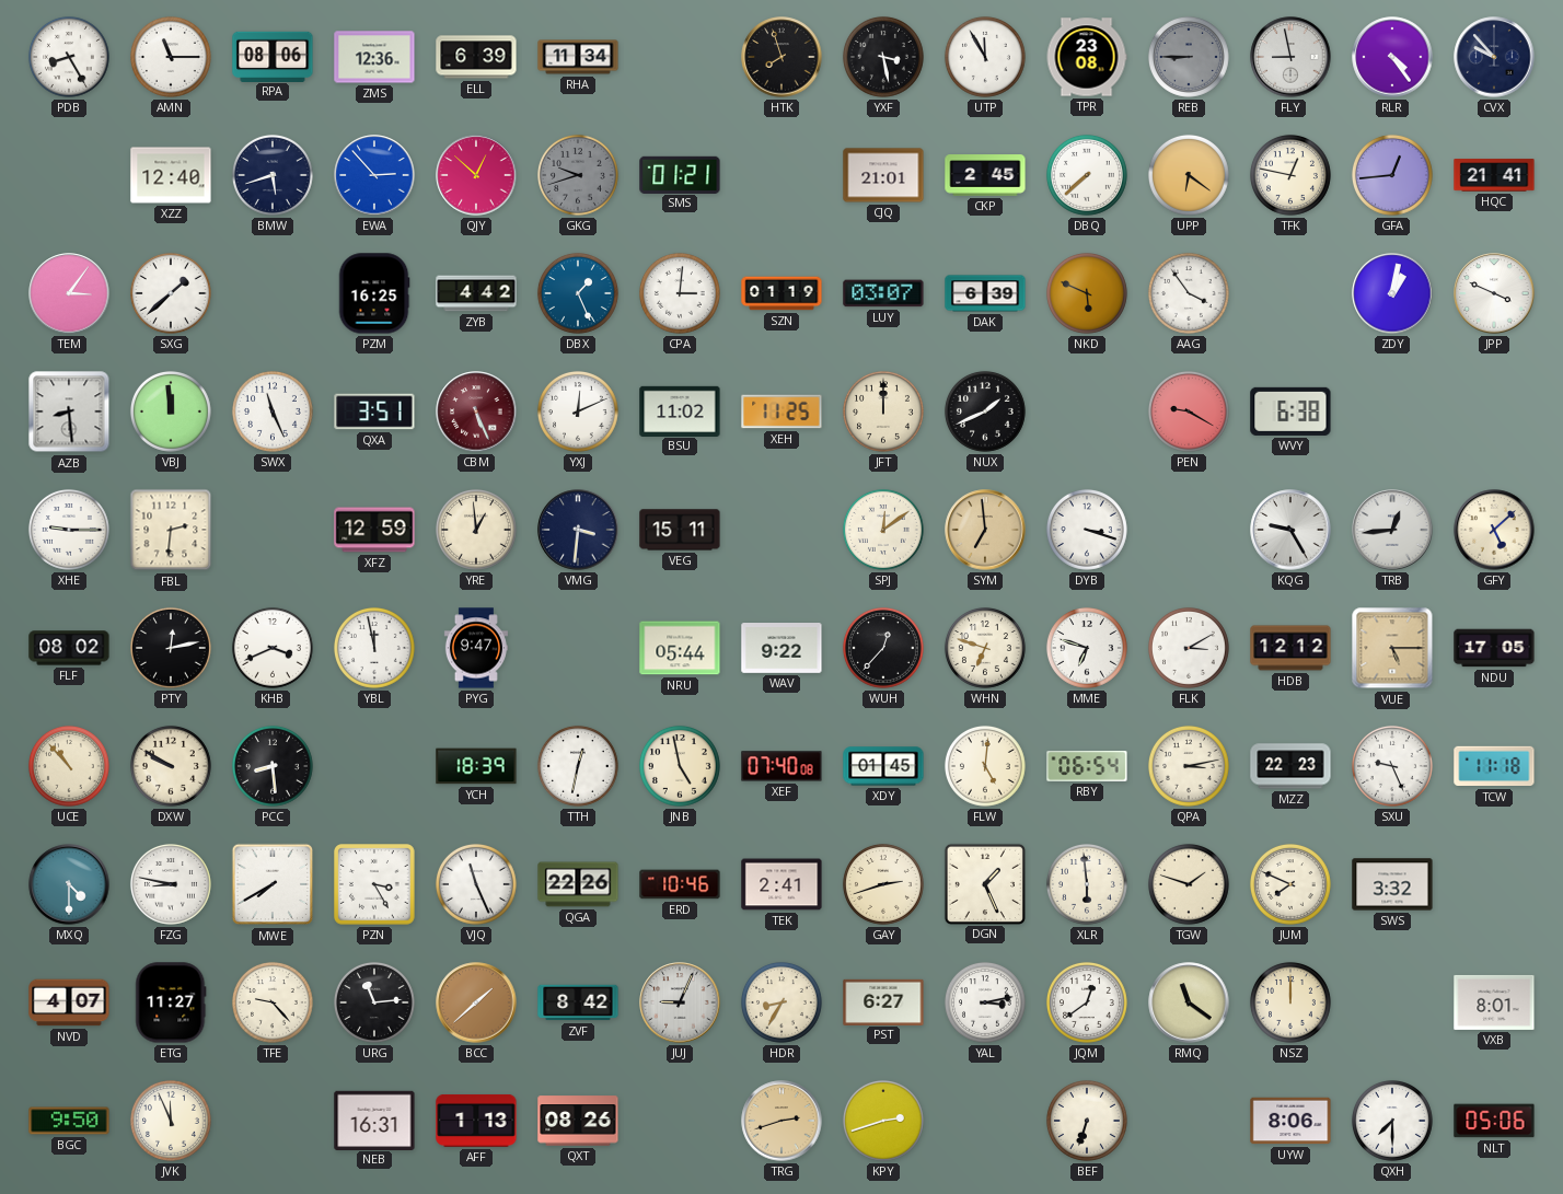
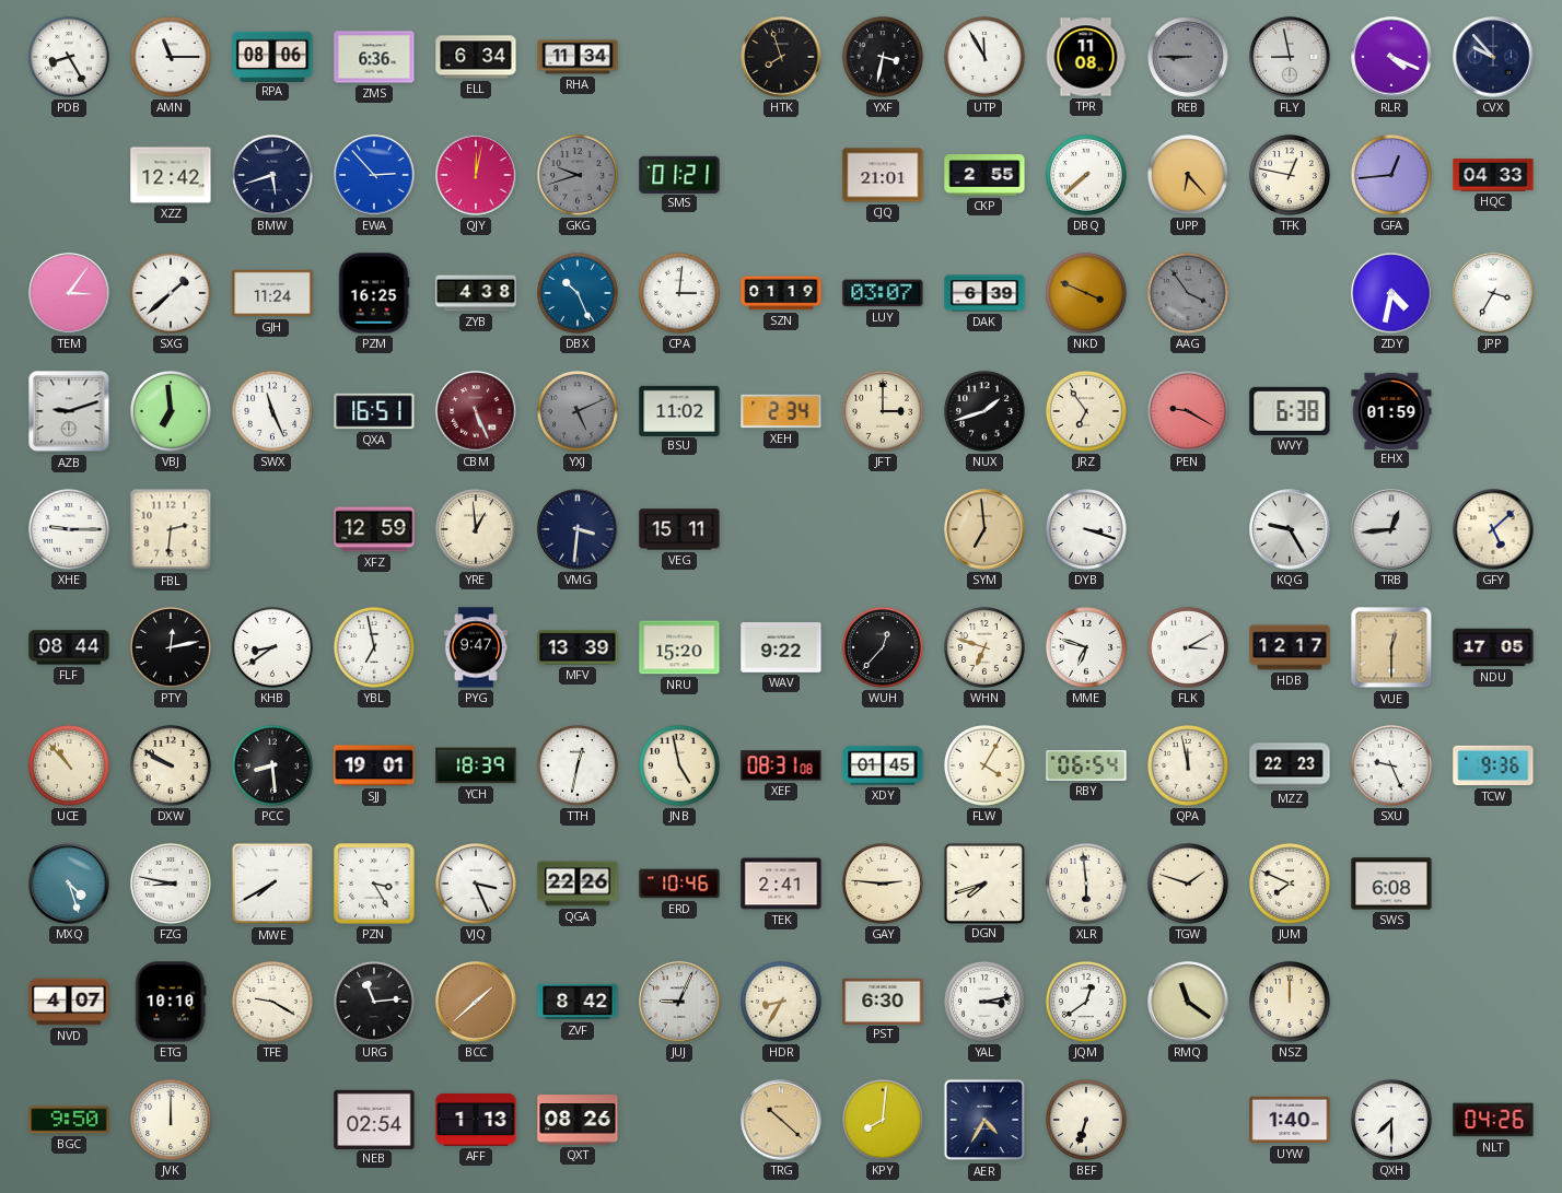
ZMS: 12:36 -> 6:36 (374, 57)
ELL: 6:39 -> 6:34 (476, 57)
YXF: 3:28 -> 3:32 (883, 57)
TPR: 23:08 -> 11:08 (1086, 57)
RLR: 4:24 -> 4:19 (1391, 57)
XZZ: 12:40 -> 12:42 (171, 175)
QJY: 12:52 -> 12:02 (476, 175)
CKP: 2:45 -> 2:55 (984, 175)
UPP: 6:21 -> 6:23 (1188, 175)
HQC: 21:41 -> 04:33 (1493, 175)
GJH: none -> 11:24 (272, 293)
ZYB: 4:42 -> 4:38 (476, 293)
DBX: 1:26 -> 10:26 (578, 293)
NKD: 5:49 -> 3:49 (1086, 293)
AAG dial: white -> grey (1188, 293)
ZDY: 1:02 -> 4:32 (1391, 293)
JPP: 3:49 -> 3:35 (1493, 293)
AZB: 8:29 -> 9:12 (69, 411)
VBJ: 11:59 -> 6:59 (171, 411)
QXA: 3:51 -> 16:51 (374, 411)
YXJ: 12:11 -> 5:11 (578, 411)
YXJ dial: white -> grey (578, 411)
XEH: 11:25 -> 2:34 (781, 411)
JFT: 12:00 -> 3:00 (883, 411)
NUX: 1:41 -> 1:42 (984, 411)
JRZ: none -> 6:54 (1086, 411)
EHX: none -> 01:59 (1391, 410)
SPJ: 12:09 -> none (883, 530)
FLF: 08:02 -> 08:44 (69, 647)
KHB: 3:41 -> 8:39 (272, 647)
YBL: 11:58 -> 6:58 (374, 647)
MFV: none -> 13:39 (578, 647)
NRU: 05:44 -> 15:20 (679, 647)
HDB: 12:12 -> 12:17 (1290, 647)
VUE: 5:15 -> 12:30 (1391, 647)
SJJ: none -> 19:01 (374, 765)
XEF: 07:40 -> 08:31 (781, 765)
FLW: 5:01 -> 4:05 (984, 765)
QPA: 3:13 -> 11:58 (1188, 765)
TCW: 11:18 -> 9:36 (1493, 765)
MXQ: 4:30 -> 4:27 (69, 884)
VJQ: 11:26 -> 3:26 (476, 884)
GAY: 2:42 -> 2:46 (883, 884)
DGN: 1:26 -> 7:42 (983, 882)
SWS: 3:32 -> 6:08 (1391, 884)
ETG: 11:27 -> 10:10 (171, 1002)
TFE: 9:23 -> 9:20 (272, 1002)
PST: 6:27 -> 6:30 (883, 1001)
VXB: 8:01 -> none (1494, 1002)
JVK: 11:56 -> 12:00 (171, 1120)
NEB: 16:31 -> 02:54 (374, 1119)
TRG: 2:42 -> 10:22 (781, 1120)
KPY: 2:42 -> 8:01 (883, 1120)
AER: none -> 4:35 (984, 1120)
UYW: 8:06 -> 1:40 (1290, 1120)
NLT: 05:06 -> 04:26 (1493, 1120)
